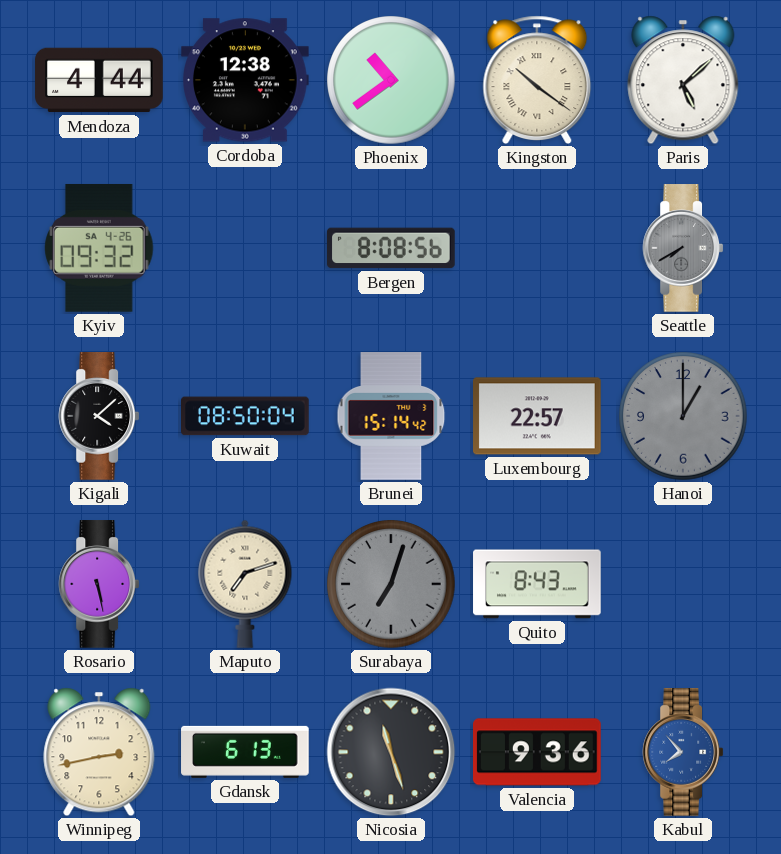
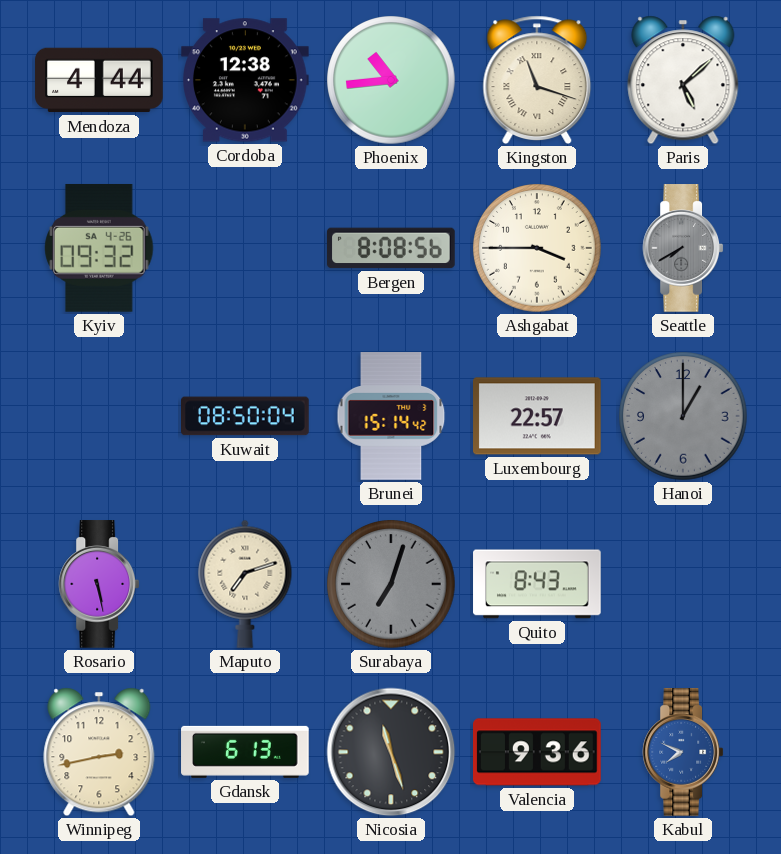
Phoenix: 10:39 -> 10:44 (391, 80)
Kingston: 10:21 -> 11:18 (537, 80)
Ashgabat: none -> 3:45 (537, 248)
Kigali: 4:08 -> none (99, 416)
Kabul: 7:53 -> 7:49 (683, 752)
